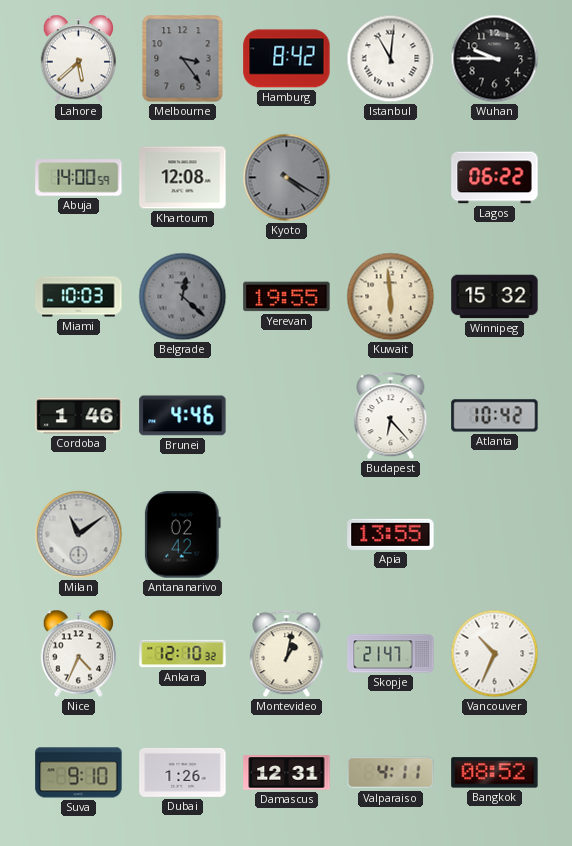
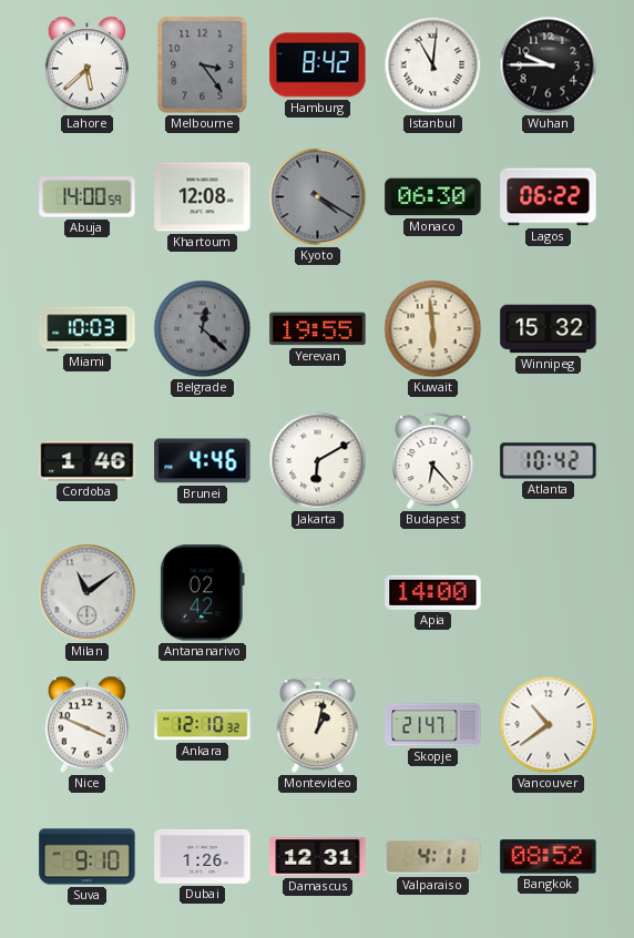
Monaco: none -> 06:30 (433, 197)
Jakarta: none -> 6:10 (318, 461)
Apia: 13:55 -> 14:00 (433, 592)
Nice: 4:34 -> 3:49 (86, 725)
Vancouver: 10:34 -> 10:39 (549, 725)
